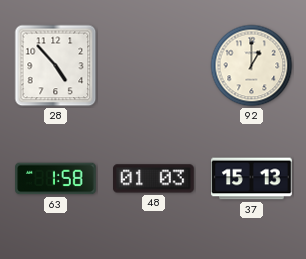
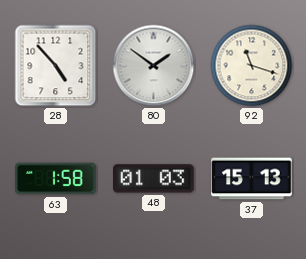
80: none -> 1:51 (154, 66)
92: 1:00 -> 11:18 (252, 66)
